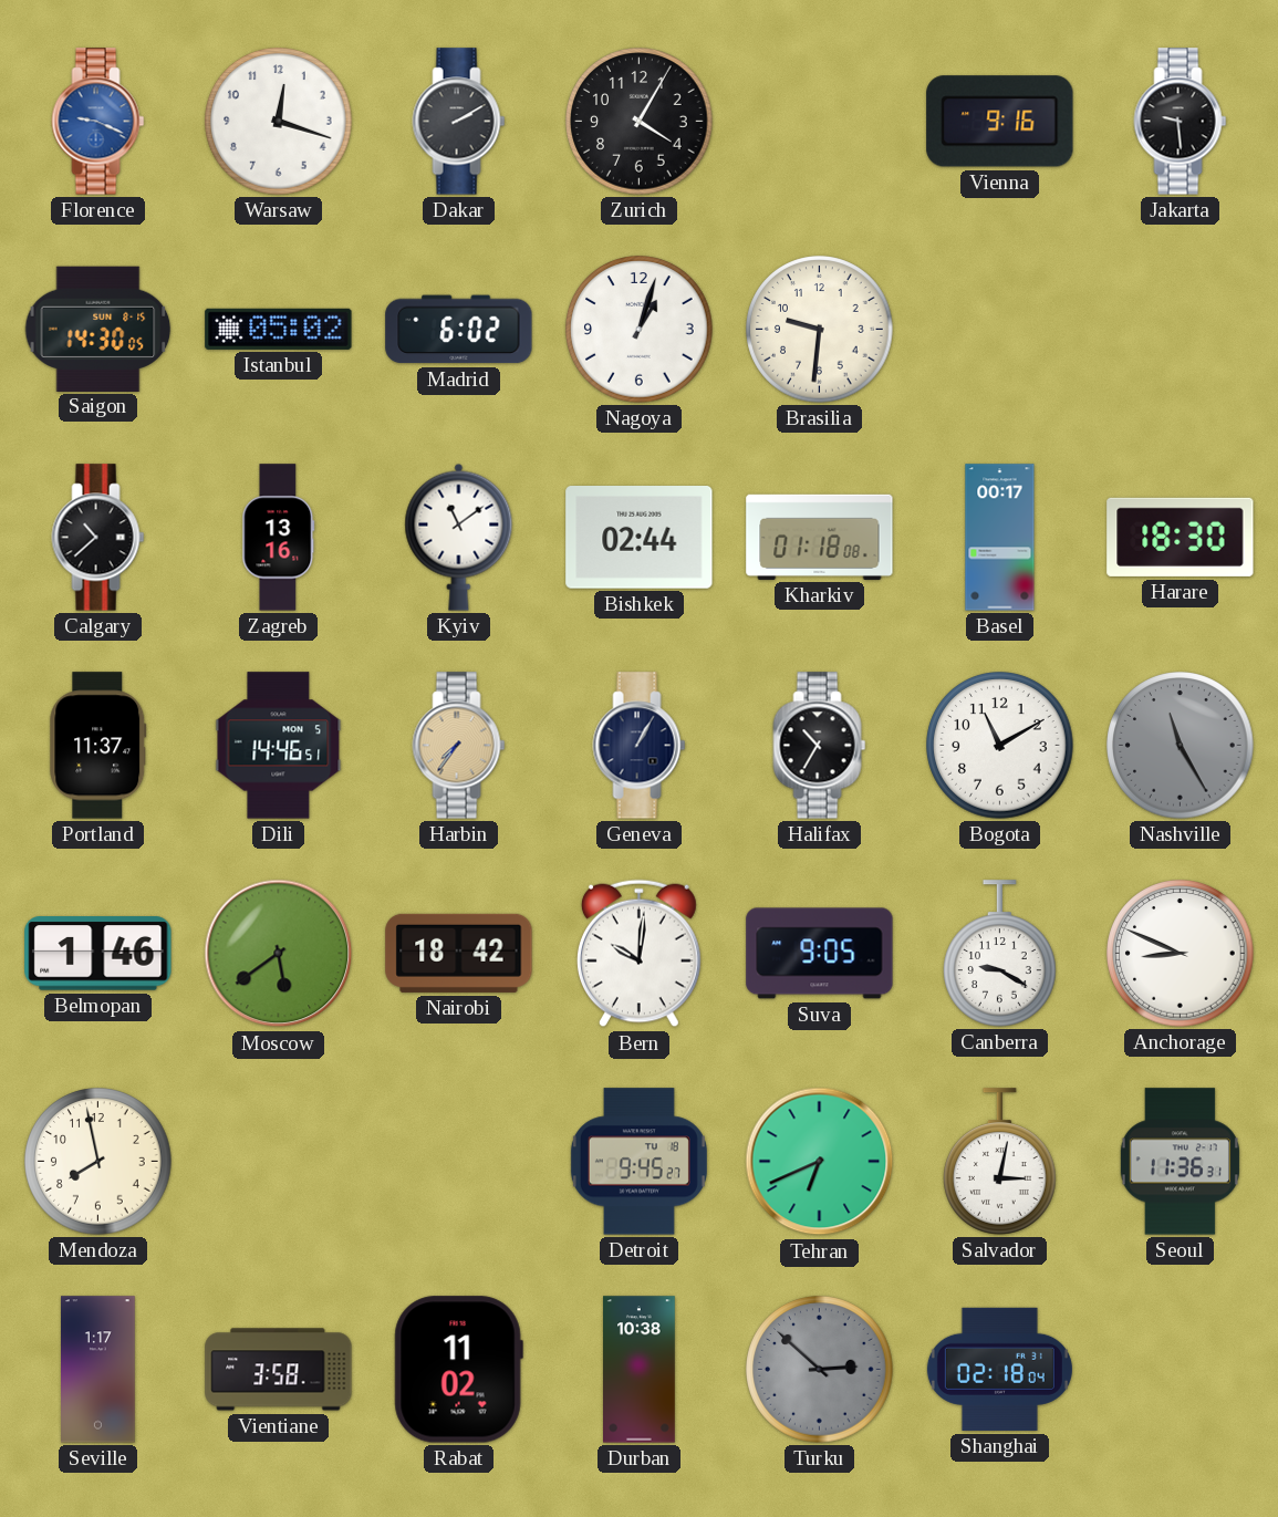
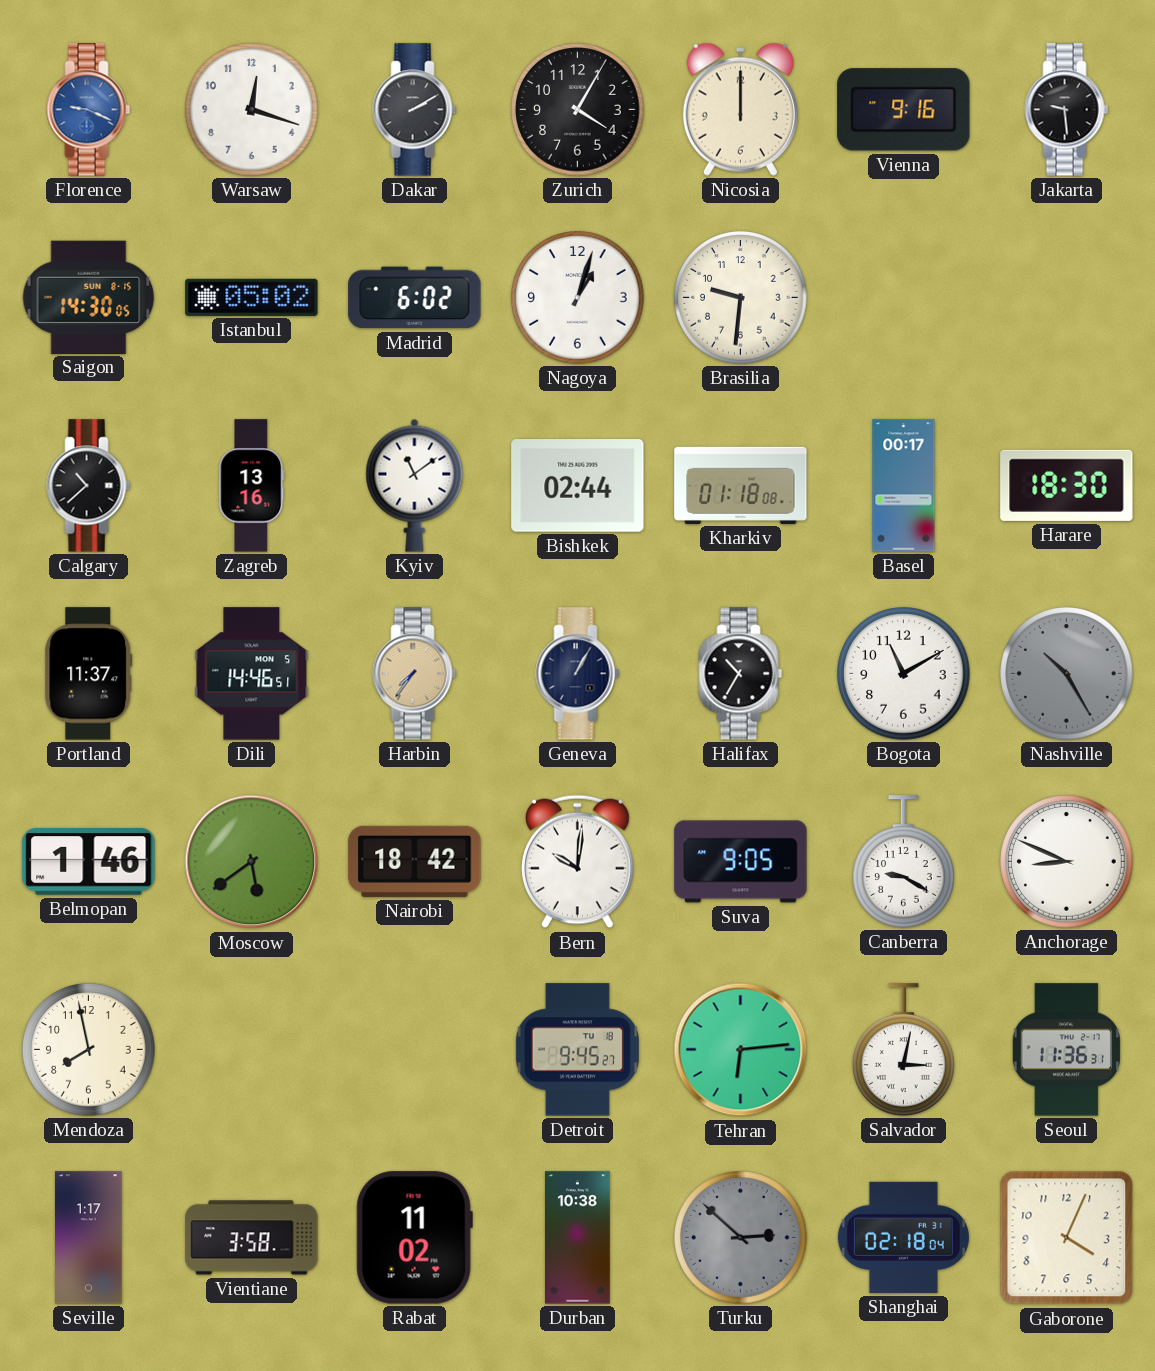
Nicosia: none -> 12:00 (740, 109)
Nashville: 11:25 -> 10:25 (1067, 674)
Tehran: 6:41 -> 6:14 (741, 1050)
Gaborone: none -> 4:04 (1067, 1238)
